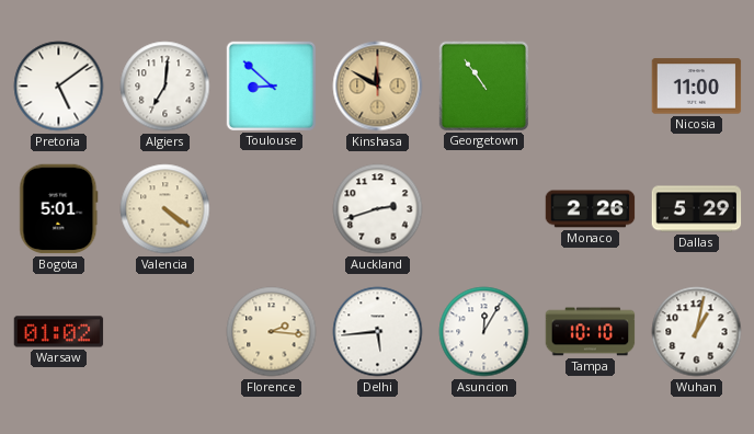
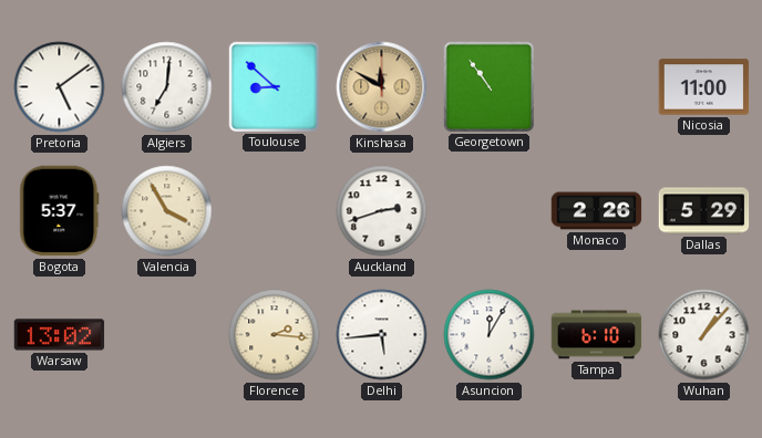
Bogota: 5:01 -> 5:37 (60, 211)
Valencia: 4:21 -> 3:55 (167, 211)
Warsaw: 01:02 -> 13:02 (60, 335)
Tampa: 10:10 -> 6:10 (597, 335)
Wuhan: 1:02 -> 1:07 (704, 335)
